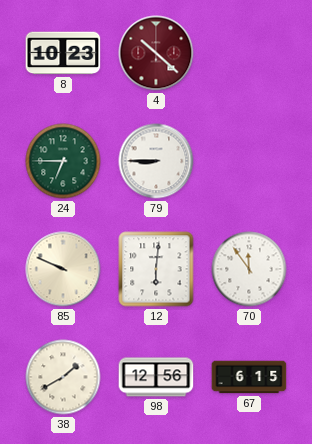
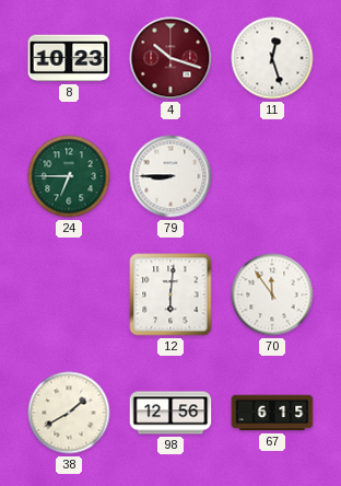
4: 10:22 -> 10:18 (170, 58)
11: none -> 12:27 (272, 58)
85: 9:49 -> none (63, 269)
